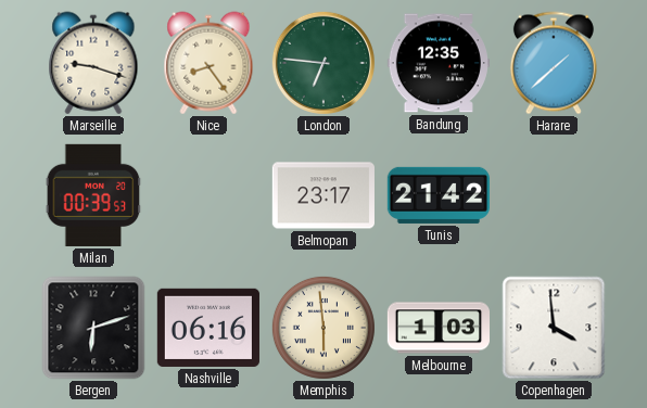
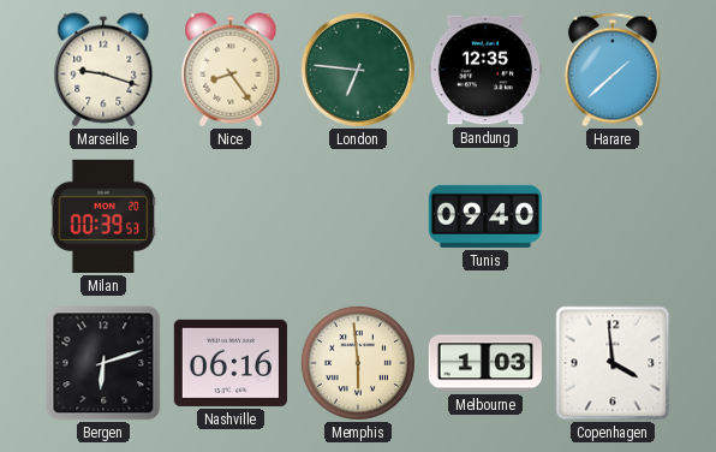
Belmopan: 23:17 -> none (323, 195)
Tunis: 21:42 -> 09:40 (485, 216)
